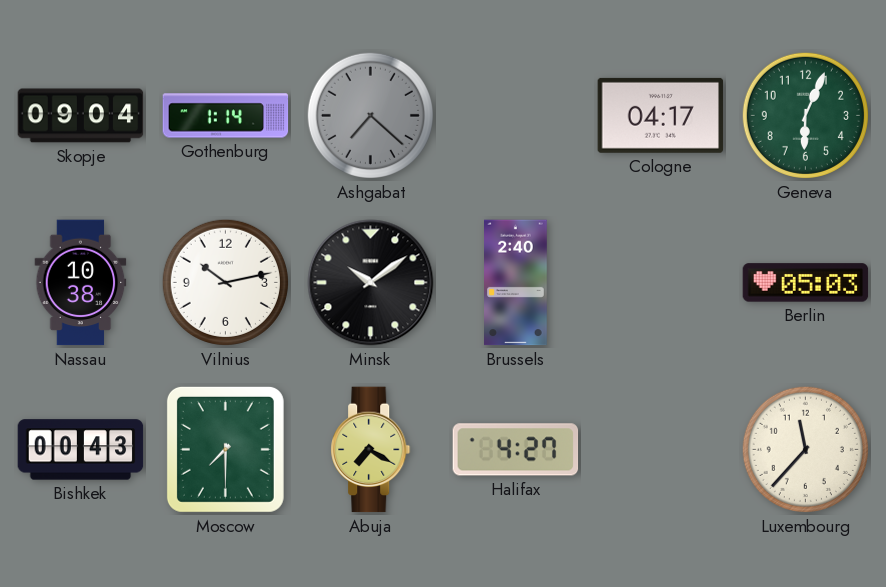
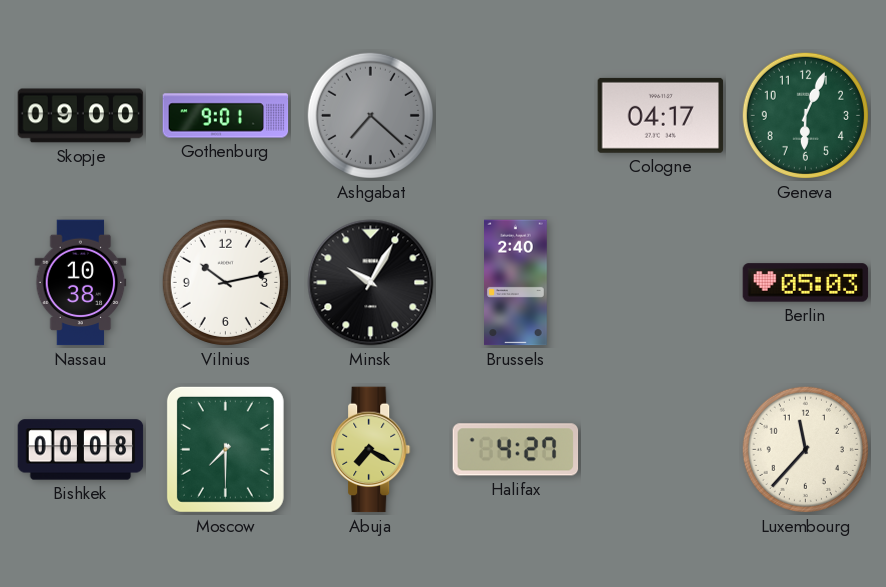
Skopje: 09:04 -> 09:00 (81, 116)
Gothenburg: 1:14 -> 9:01 (226, 116)
Minsk: 10:09 -> 10:05 (371, 283)
Bishkek: 00:43 -> 00:08 (81, 450)
